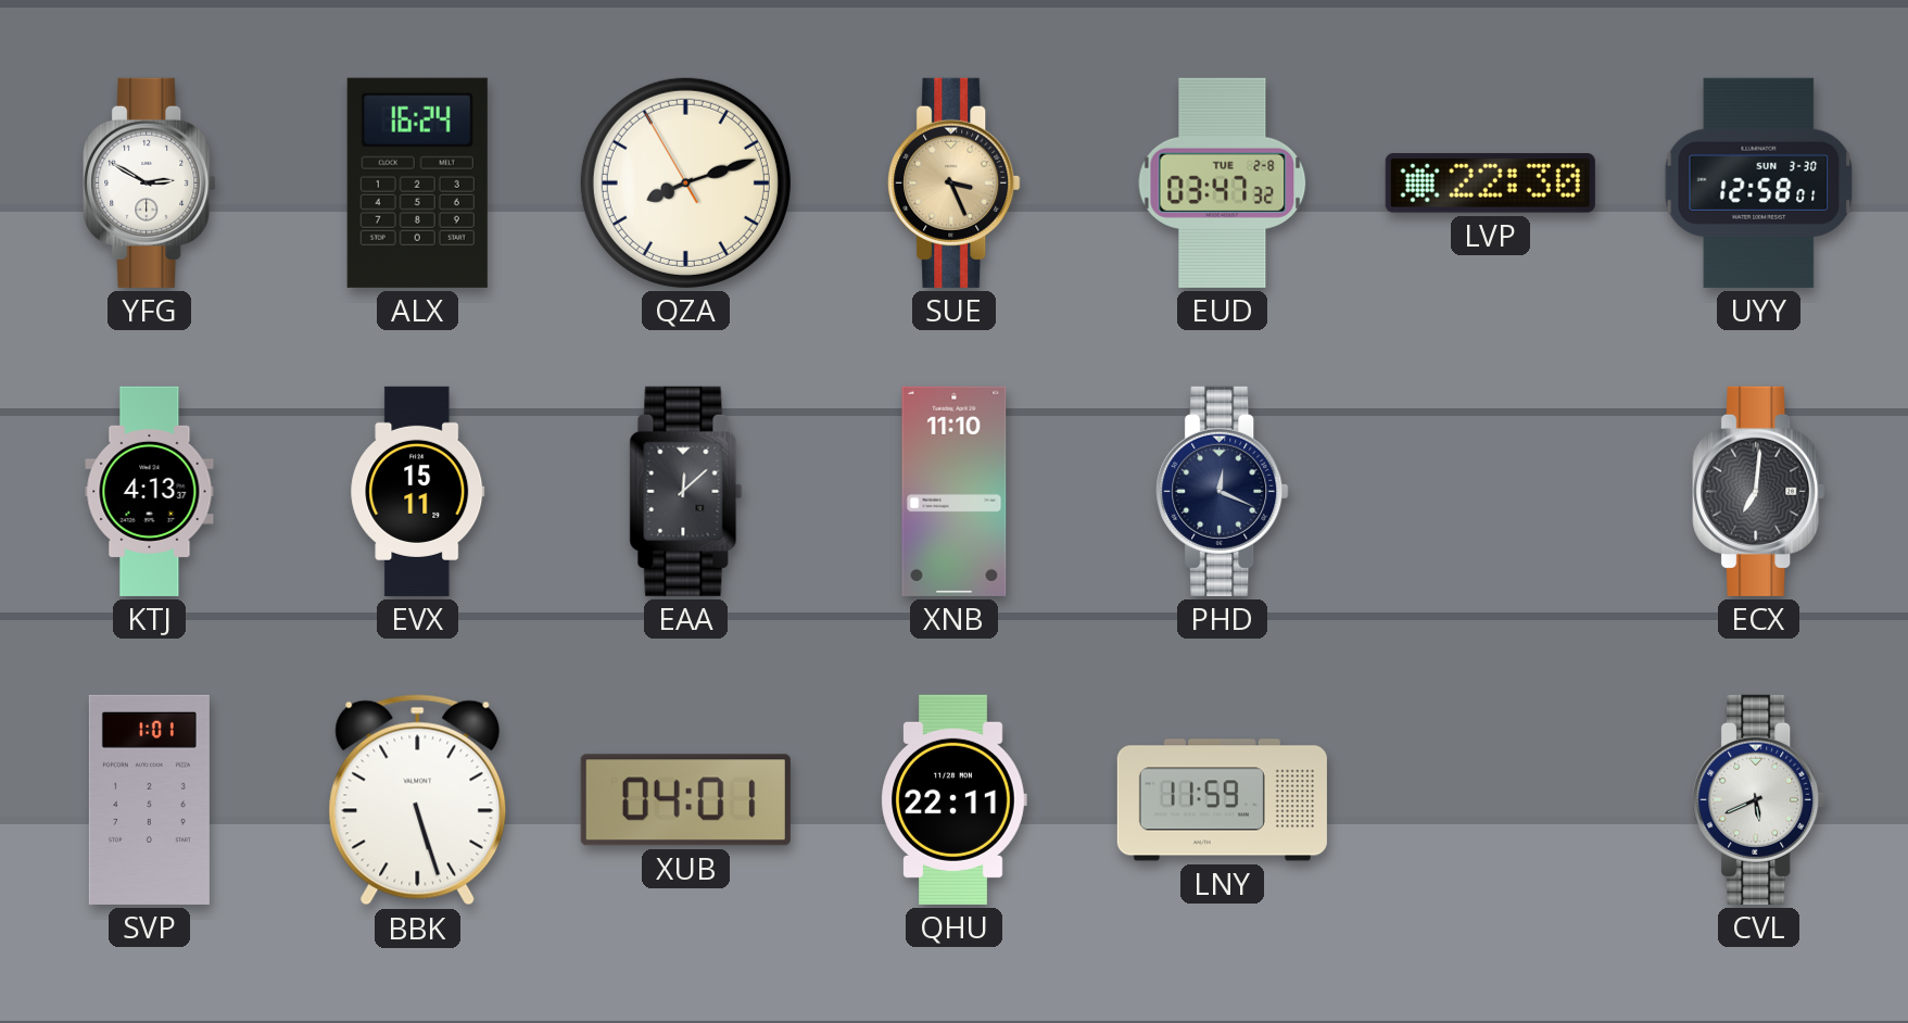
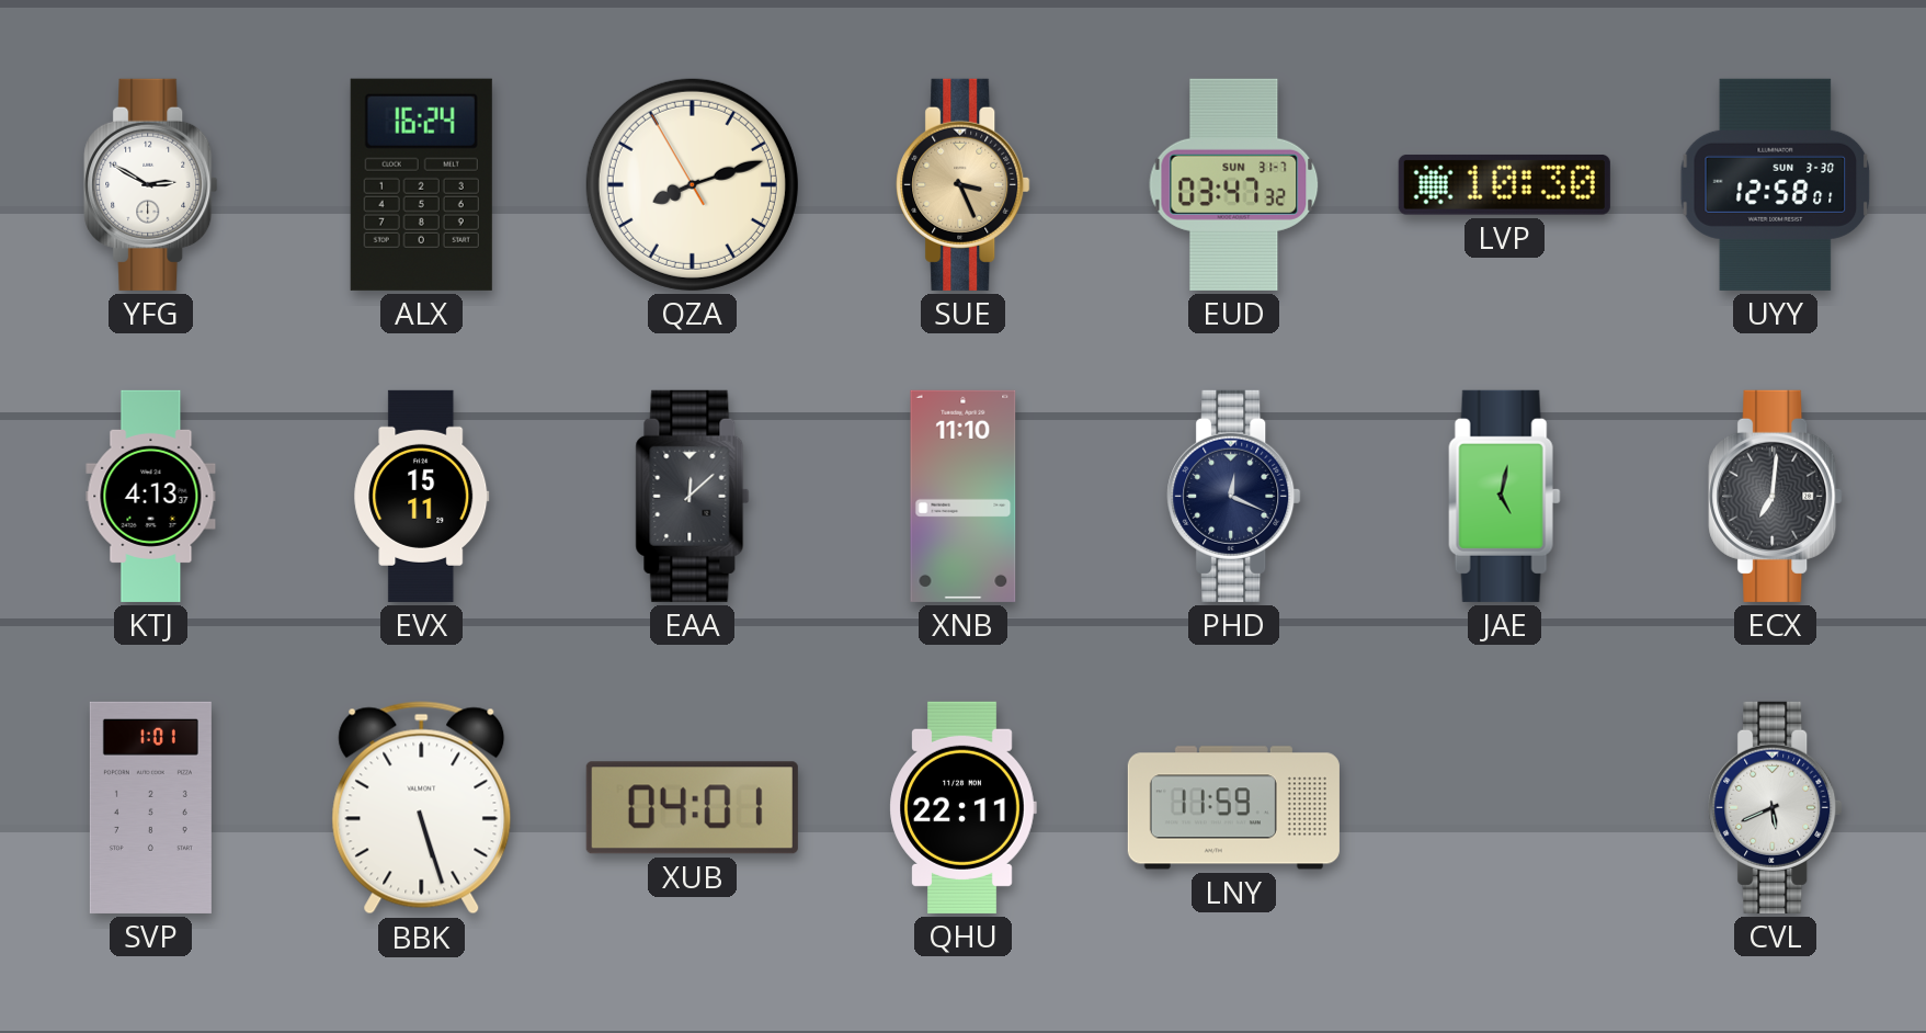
EUD date: TUE 2-8 -> SUN 31-7 (1234, 184)
LVP: 22:30 -> 10:30 (1504, 184)
JAE: none -> 5:02 (1505, 496)
